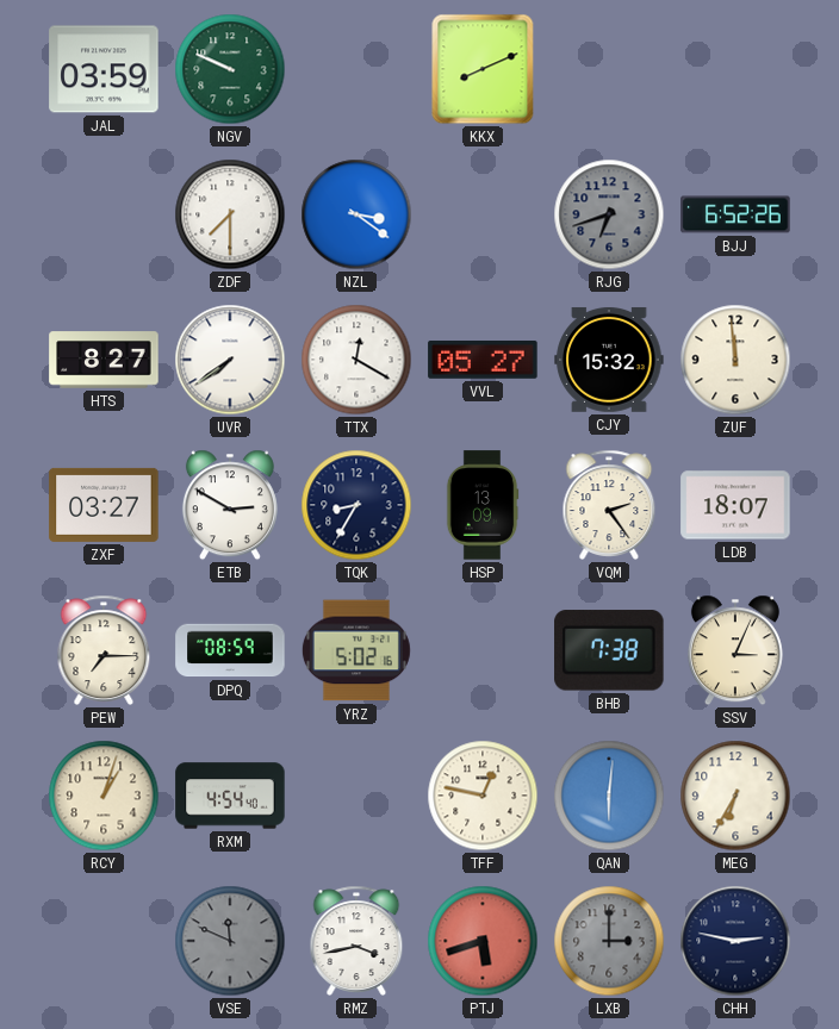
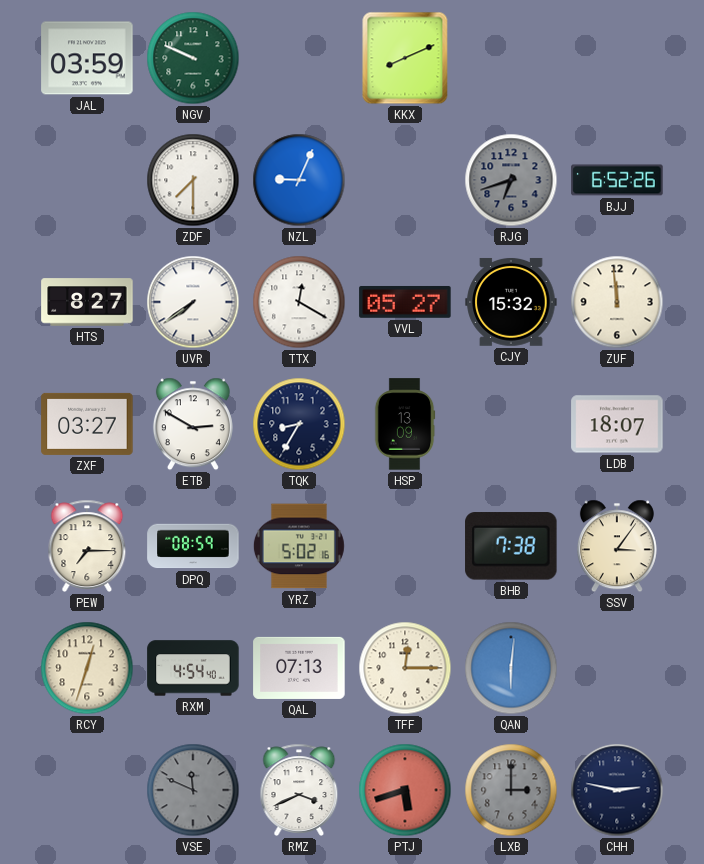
NZL: 3:21 -> 9:04 (299, 180)
VQM: 2:24 -> none (609, 505)
SSV: 3:04 -> 3:06 (617, 546)
RCY: 1:03 -> 12:33 (87, 668)
QAL: none -> 07:13 (299, 668)
TFF: 12:47 -> 12:15 (405, 668)
MEG: 6:35 -> none (735, 796)
RMZ: 3:43 -> 3:41 (299, 790)
